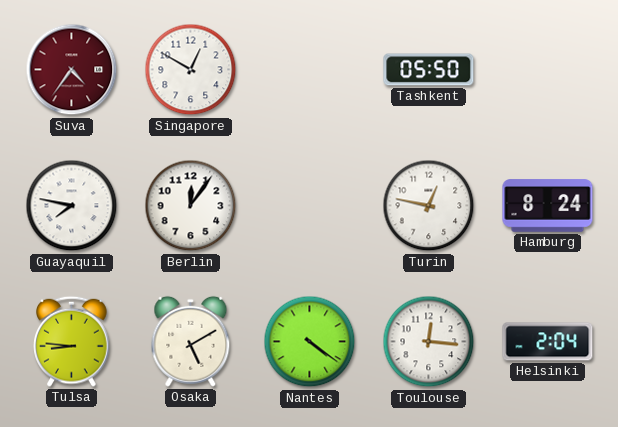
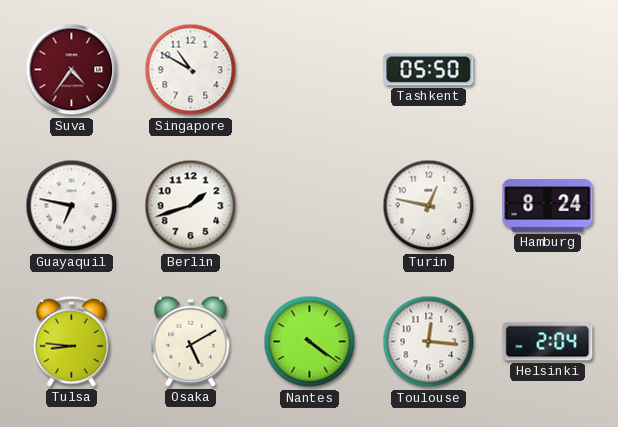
Singapore: 12:50 -> 10:50 (191, 70)
Guayaquil: 7:47 -> 6:47 (72, 206)
Berlin: 12:06 -> 1:42 (191, 206)
